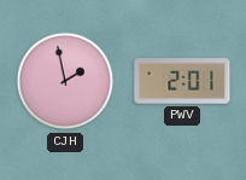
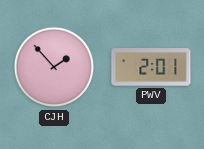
CJH: 1:58 -> 1:53 (54, 67)
